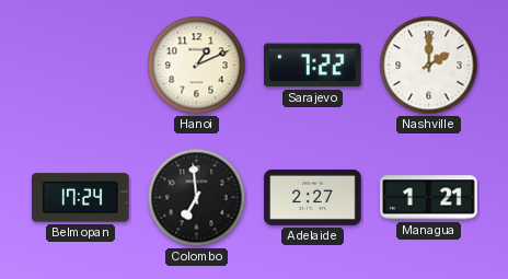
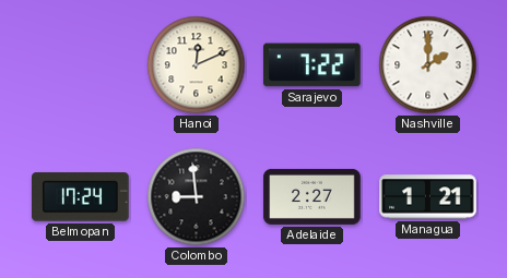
Hanoi: 1:11 -> 12:11 (197, 65)
Colombo: 6:59 -> 8:59 (197, 197)
